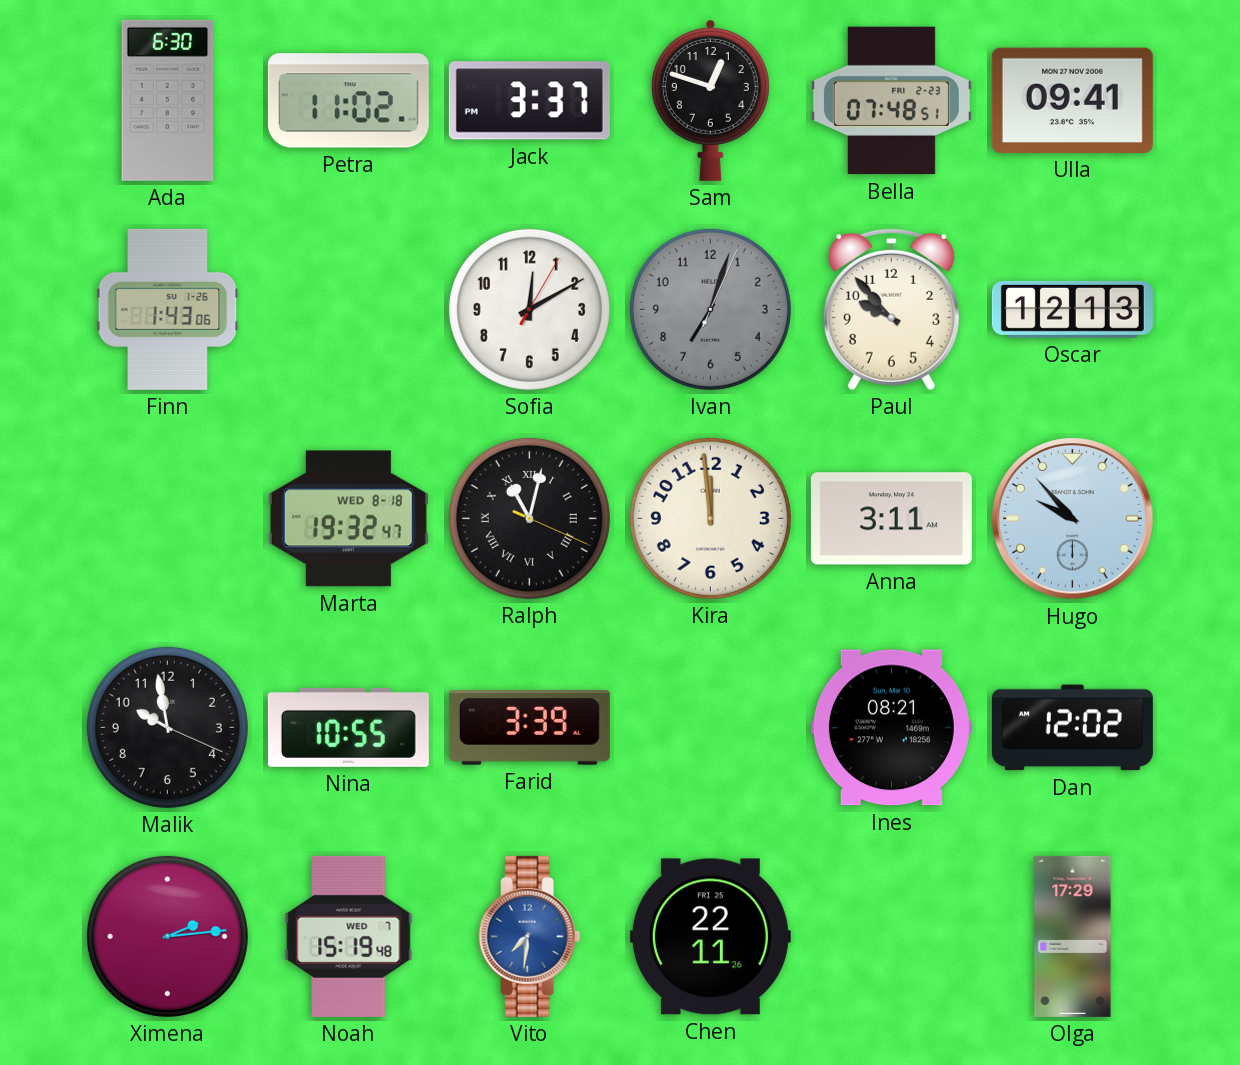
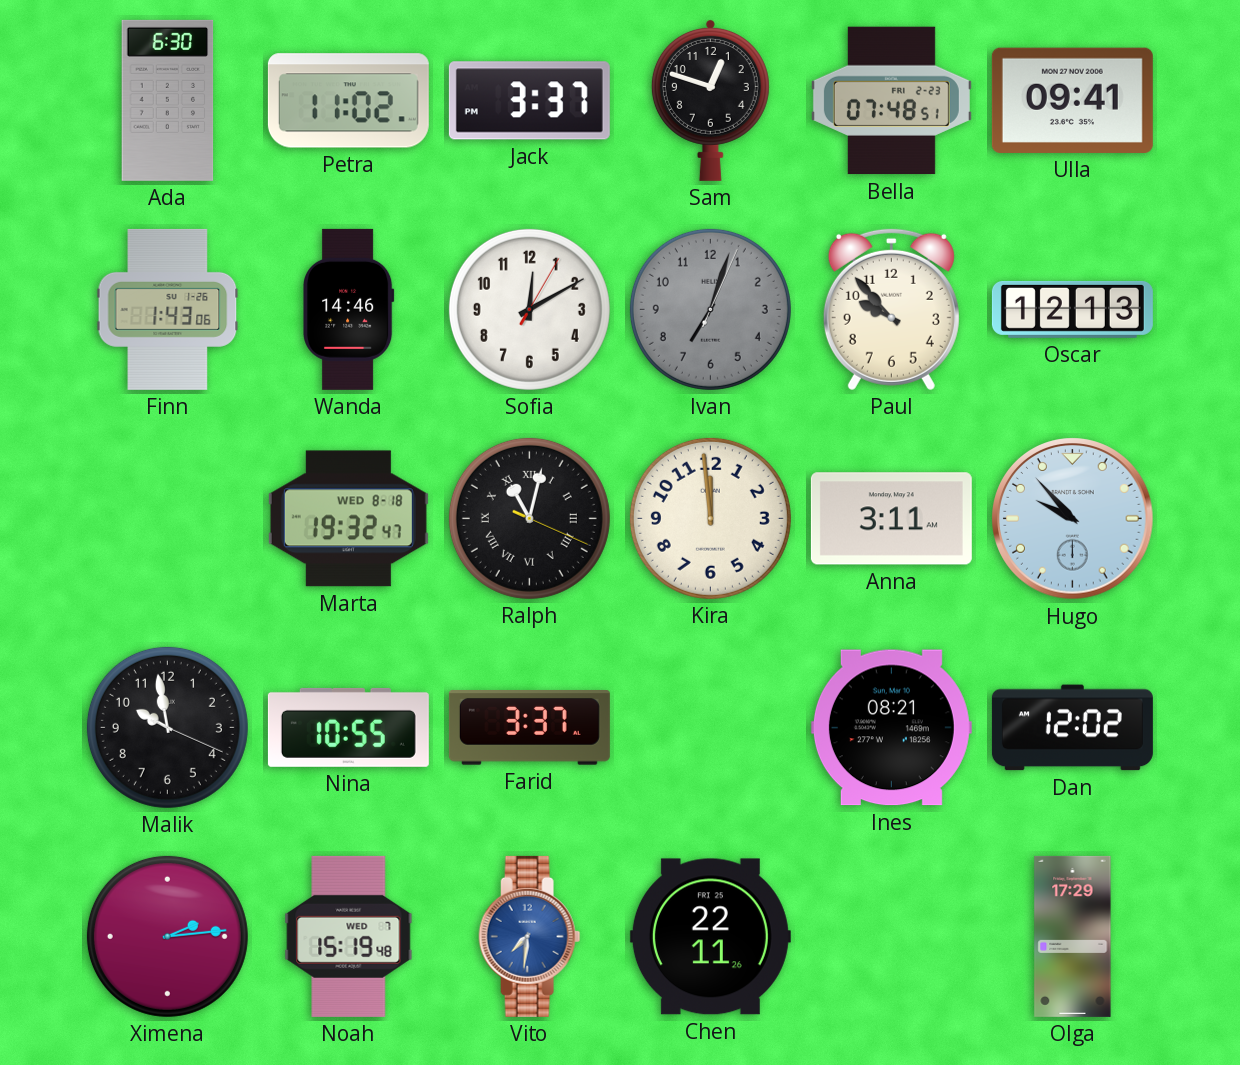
Wanda: none -> 14:46 (349, 309)
Farid: 3:39 -> 3:37 (529, 728)
